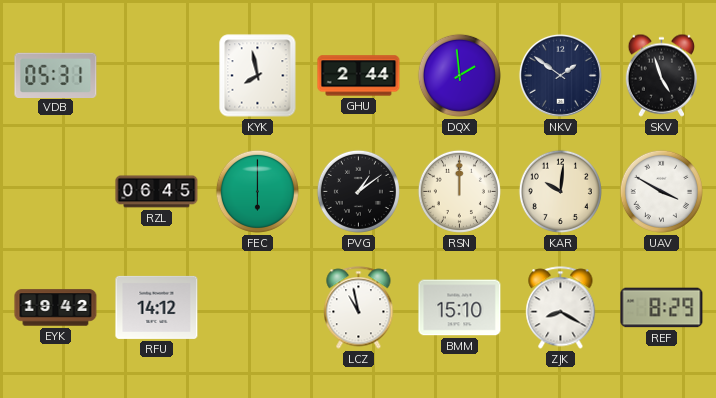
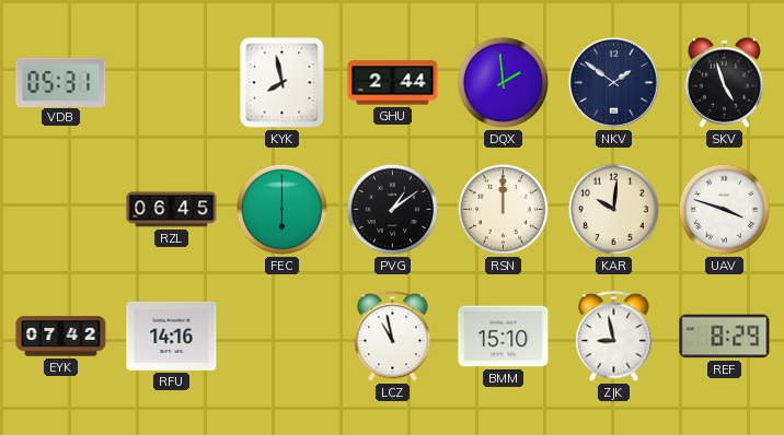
UAV: 3:50 -> 3:48 (724, 209)
EYK: 19:42 -> 07:42 (61, 337)
RFU: 14:12 -> 14:16 (172, 336)
ZJK: 8:20 -> 8:58 (614, 337)
